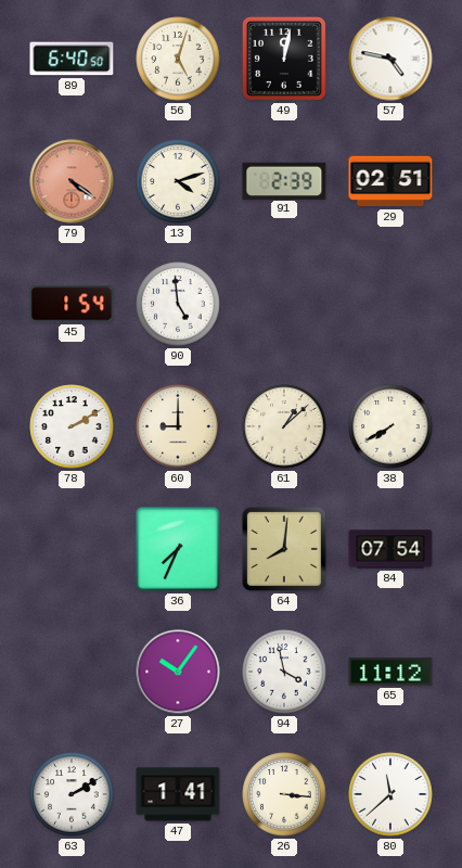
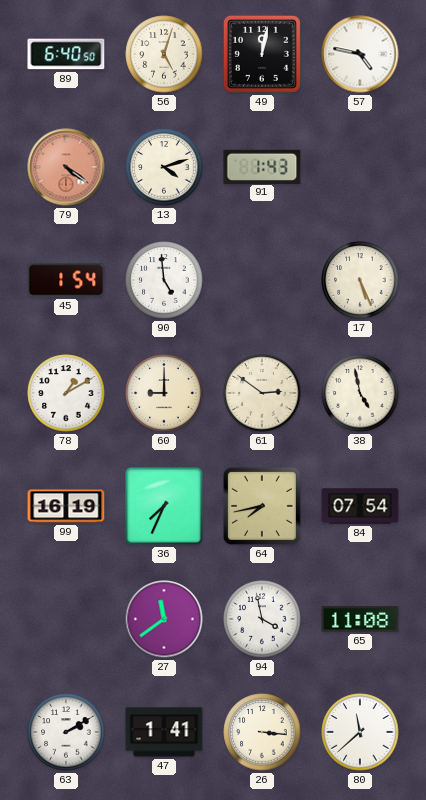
91: 2:39 -> 1:43 (262, 166)
29: 02:51 -> none (390, 181)
17: none -> 5:26 (360, 280)
78: 2:10 -> 1:10 (66, 393)
61: 1:08 -> 2:51 (262, 393)
38: 7:40 -> 4:58 (360, 393)
99: none -> 16:19 (66, 506)
64: 8:01 -> 7:43 (262, 506)
27: 10:06 -> 11:39 (164, 619)
65: 11:12 -> 11:08 (360, 619)
